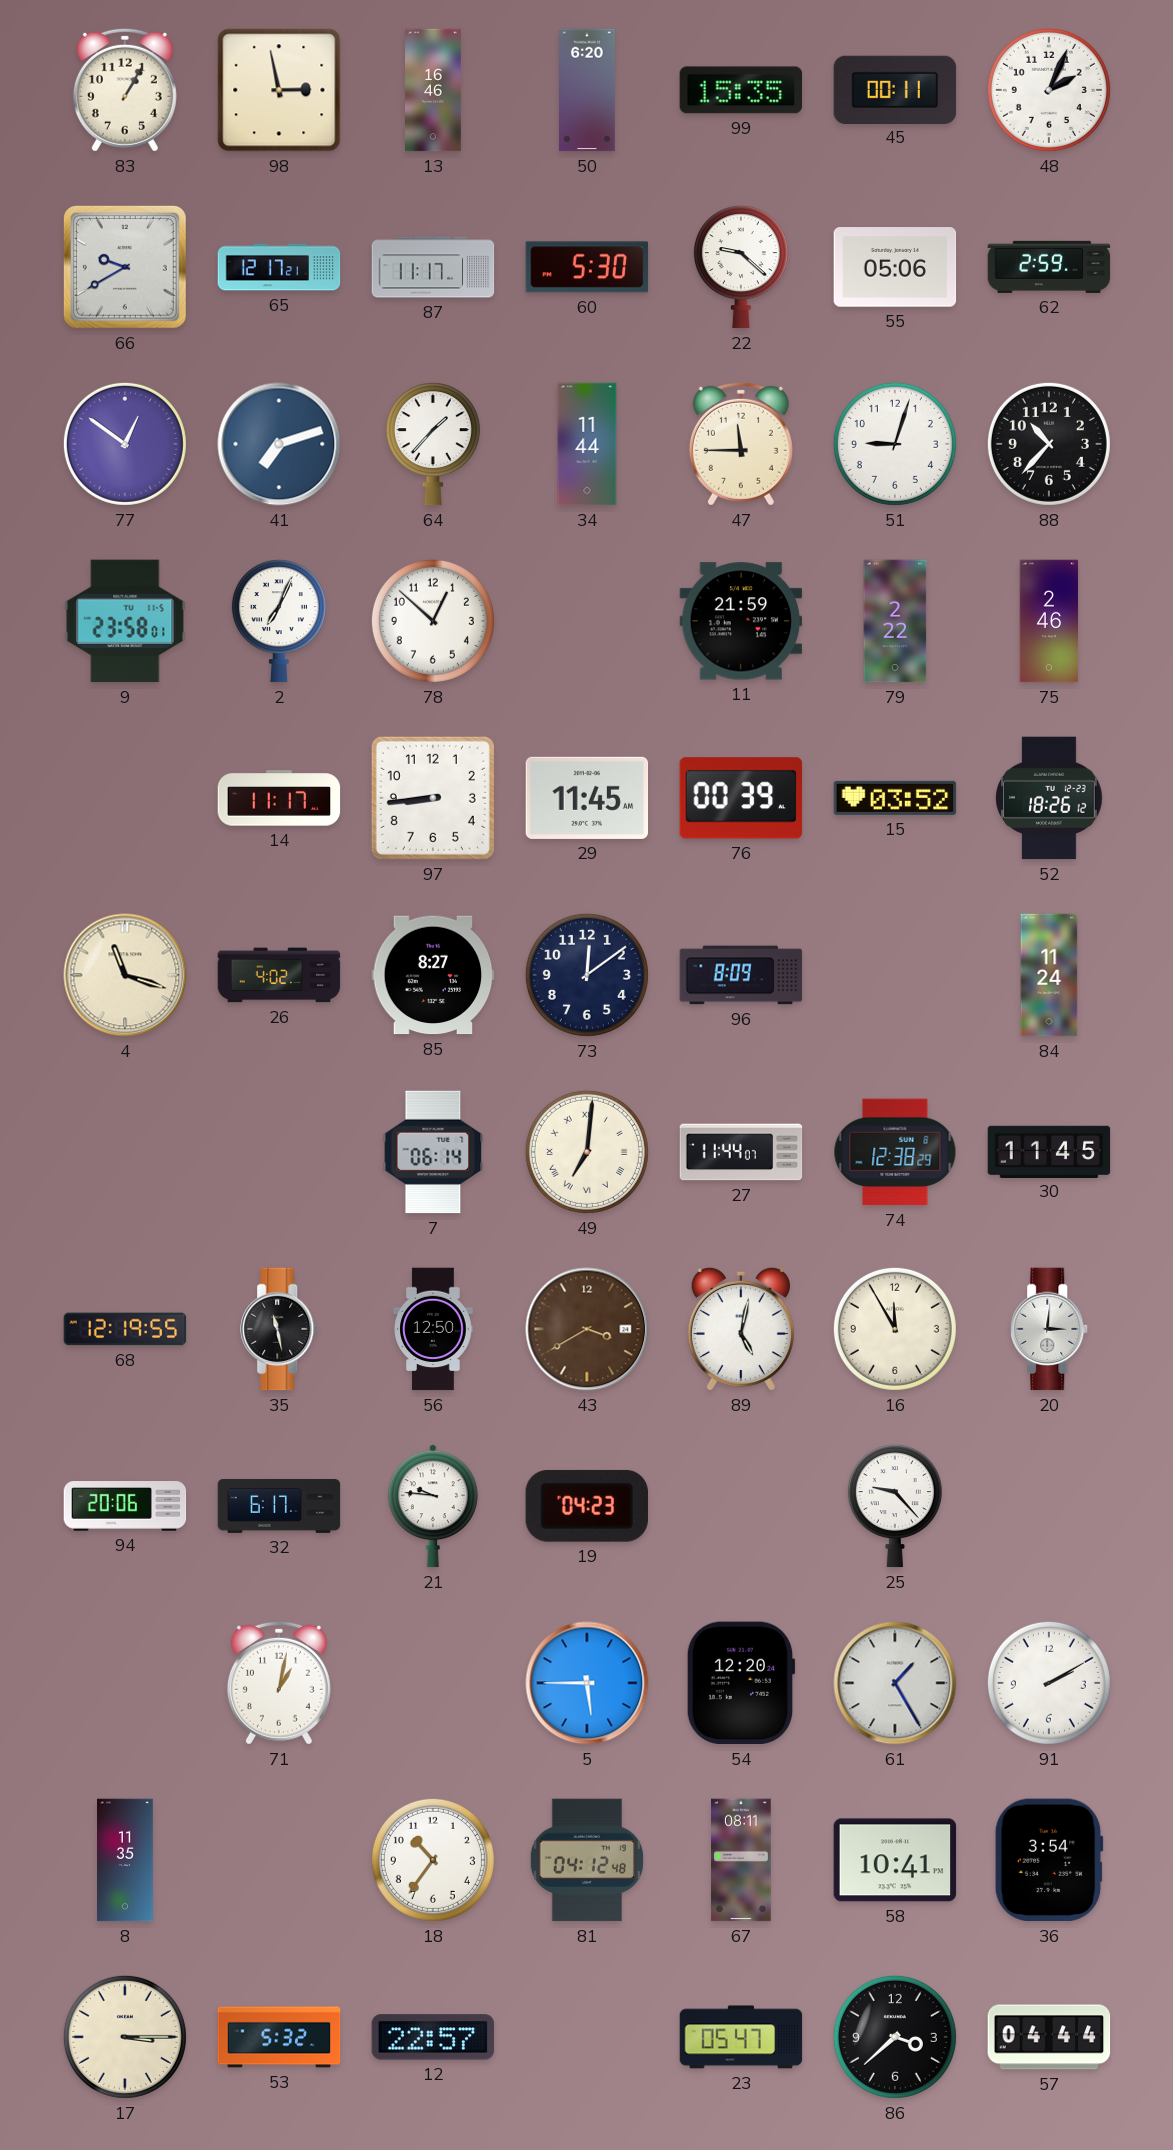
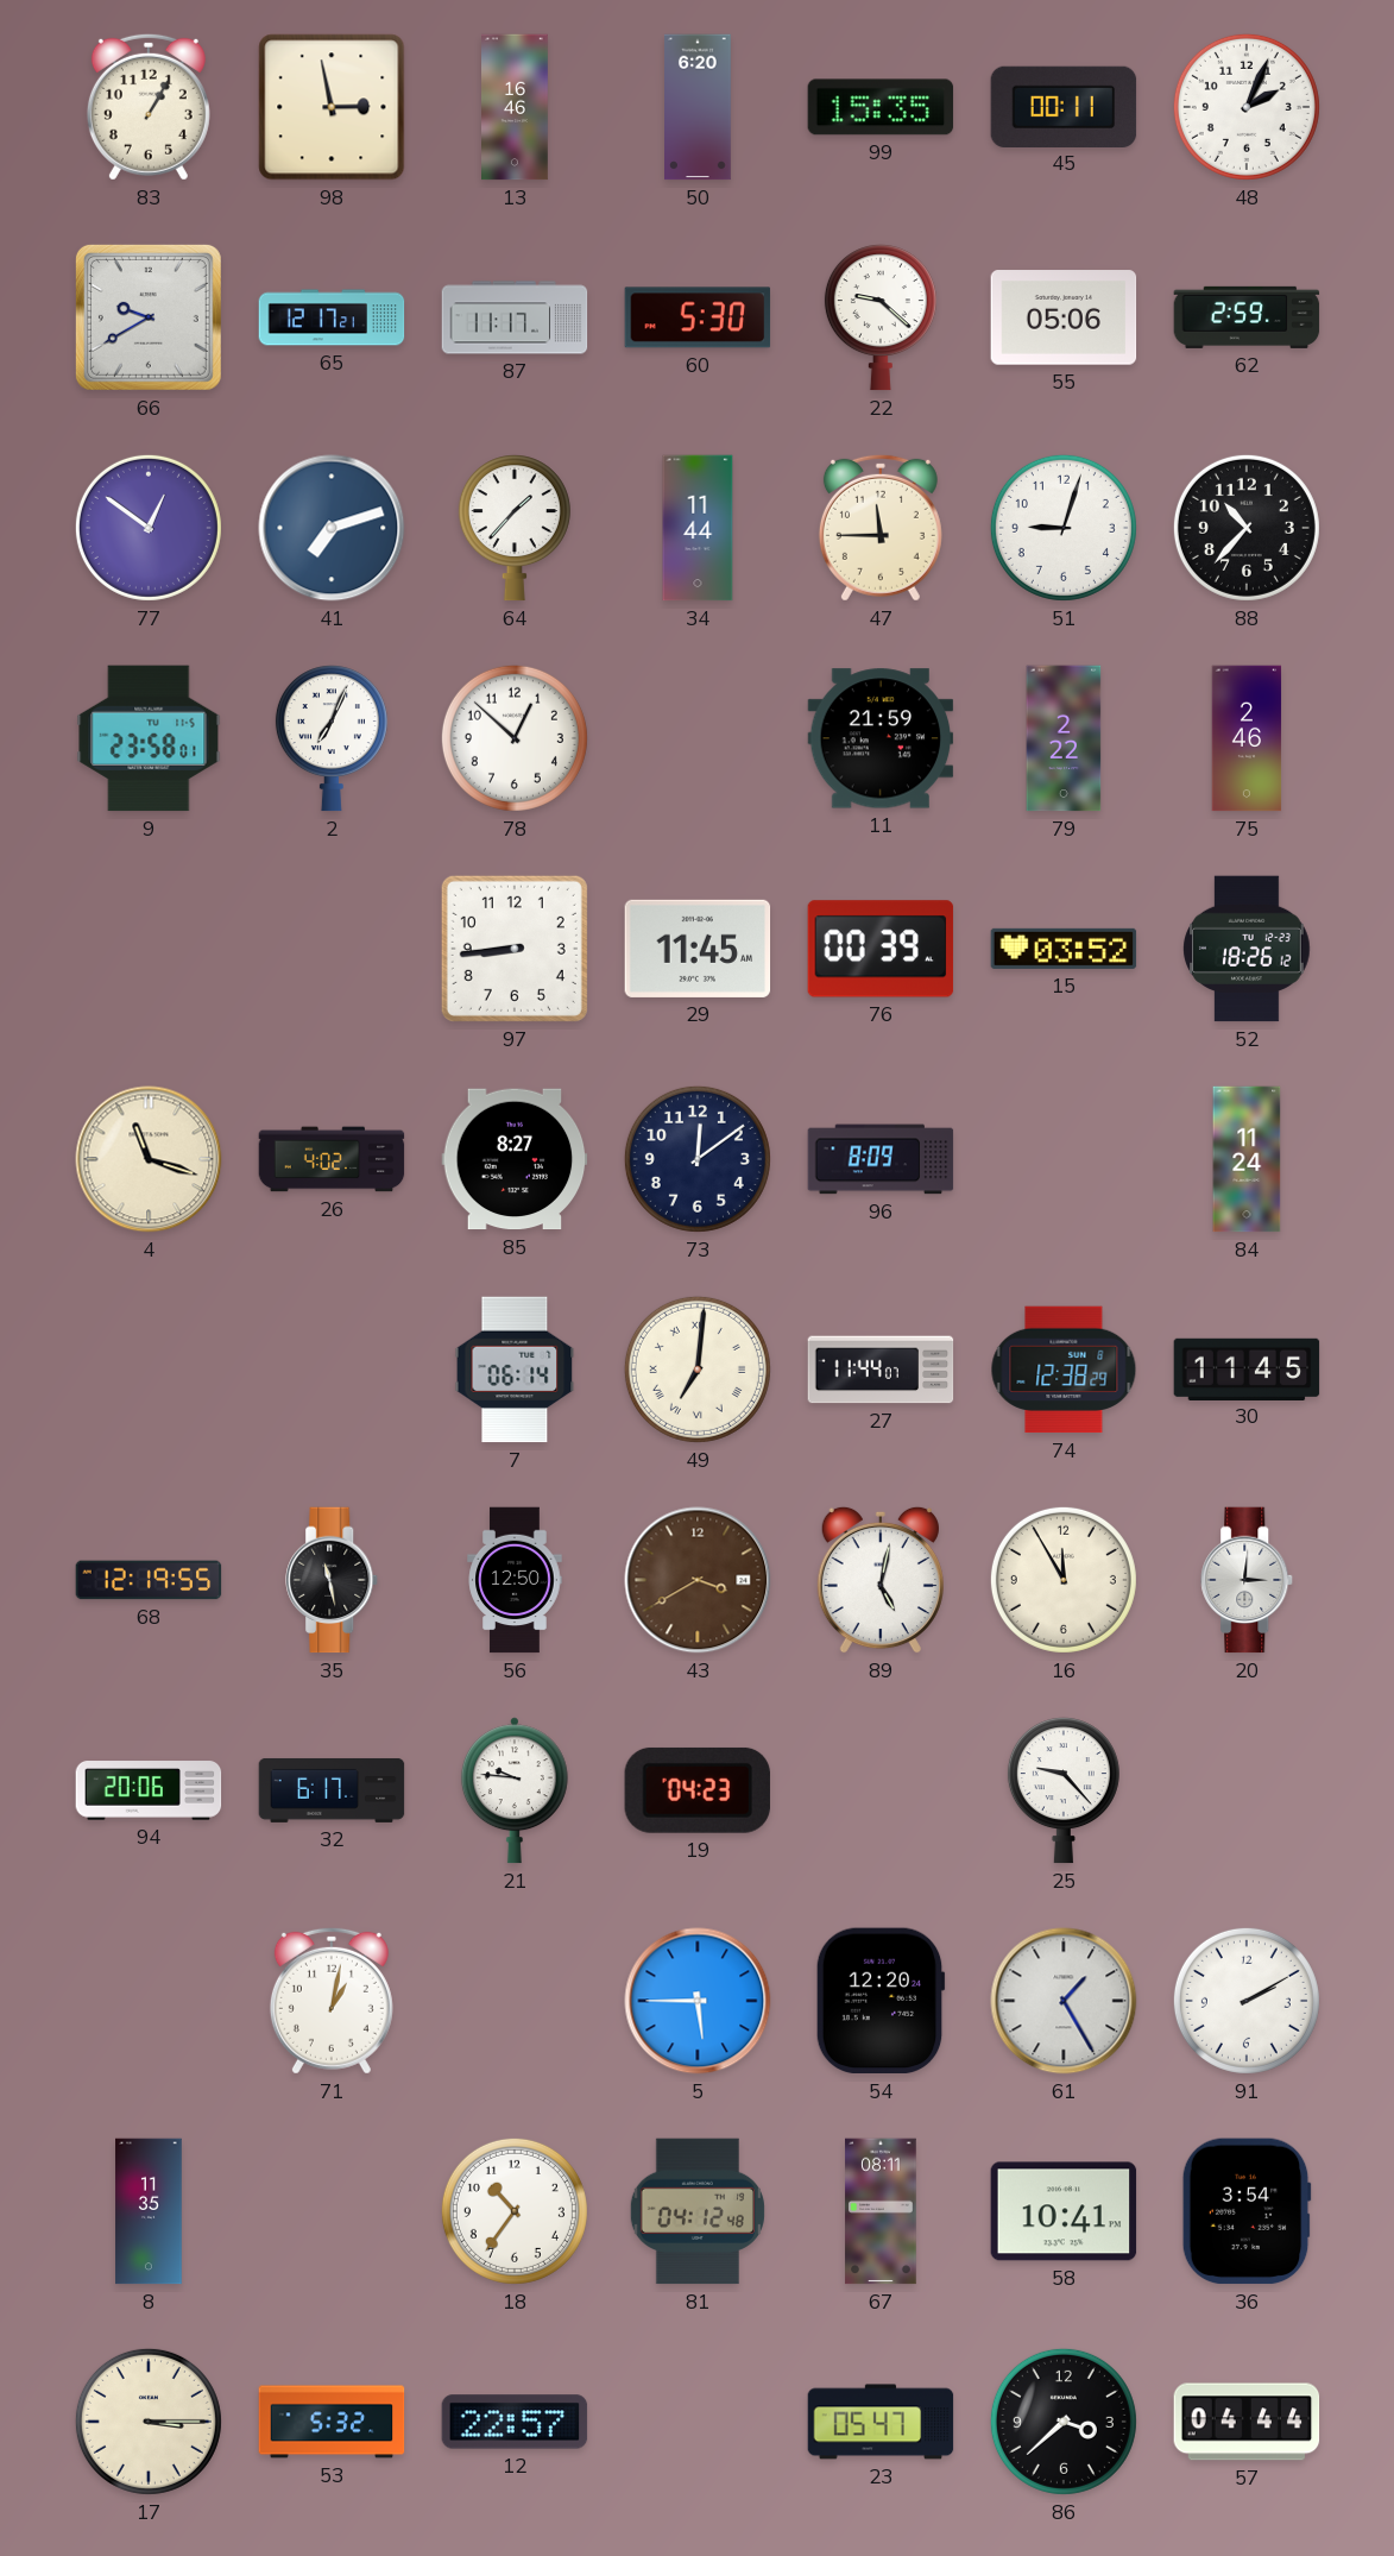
14: 11:17 -> none (279, 798)
